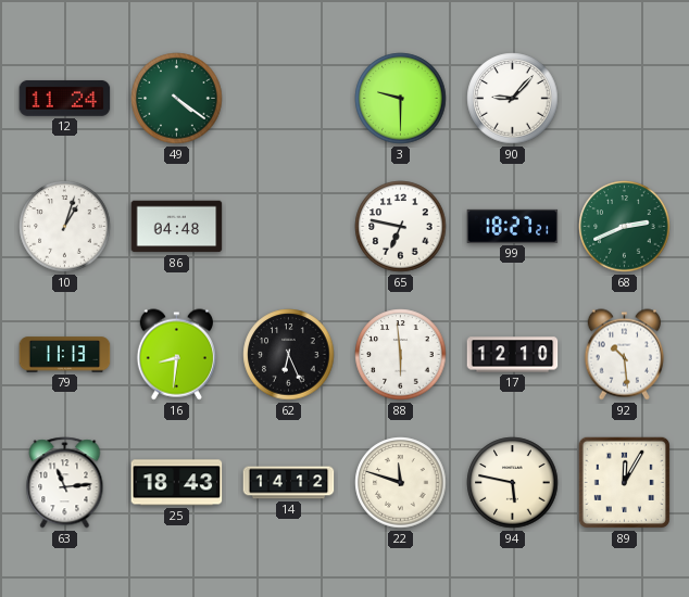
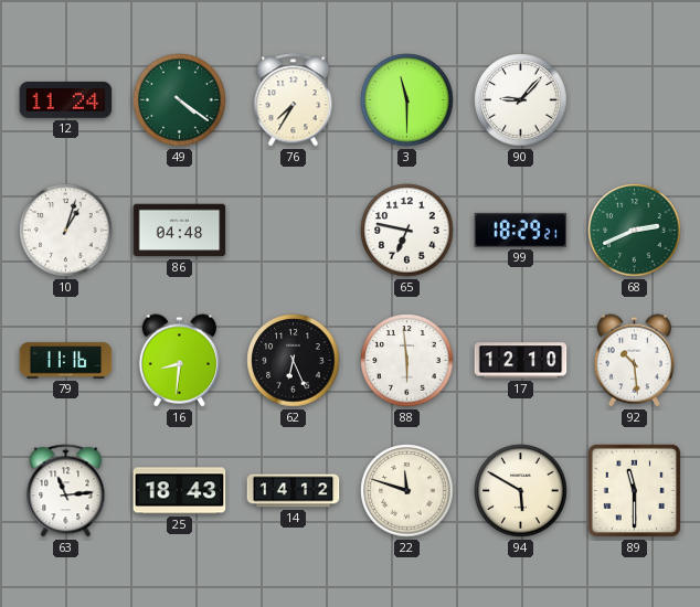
76: none -> 7:35 (294, 100)
3: 9:30 -> 11:30 (407, 100)
99: 18:27 -> 18:29 (521, 230)
79: 11:13 -> 11:16 (66, 361)
94: 5:47 -> 5:50 (521, 491)
89: 12:05 -> 11:30 (634, 490)
